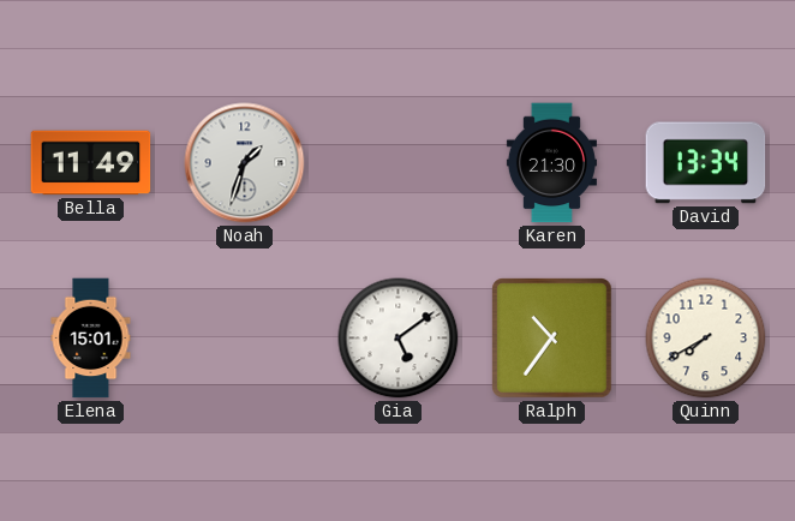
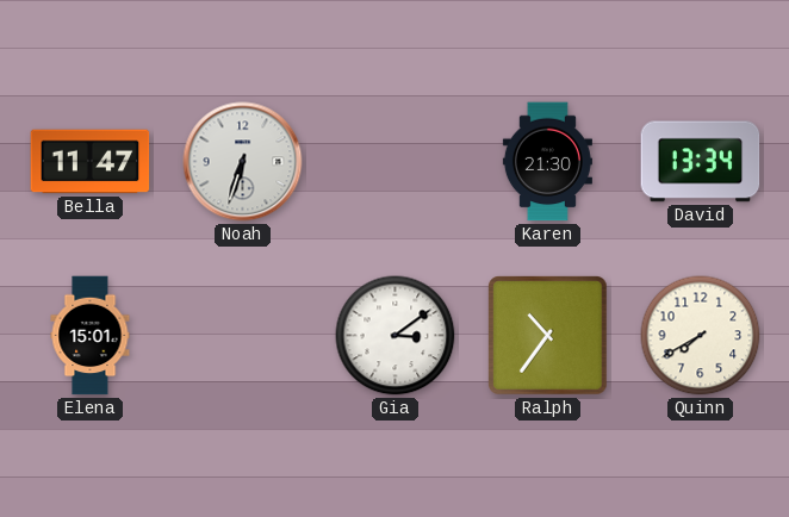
Bella: 11:49 -> 11:47 (91, 162)
Noah: 1:33 -> 6:33 (243, 162)
Gia: 5:09 -> 3:09 (396, 336)
